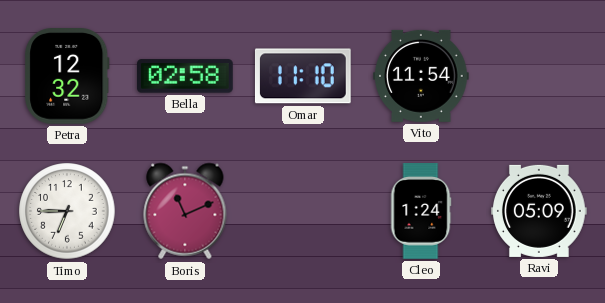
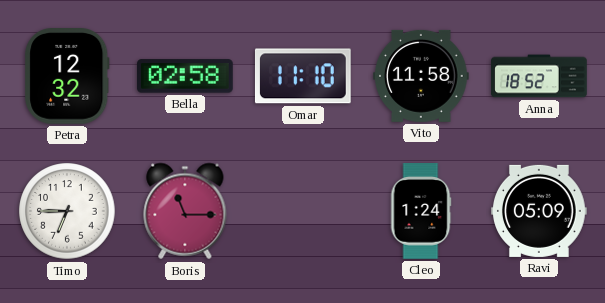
Vito: 11:54 -> 11:58 (422, 76)
Anna: none -> 18:52 (539, 76)
Boris: 11:11 -> 11:15 (185, 211)
